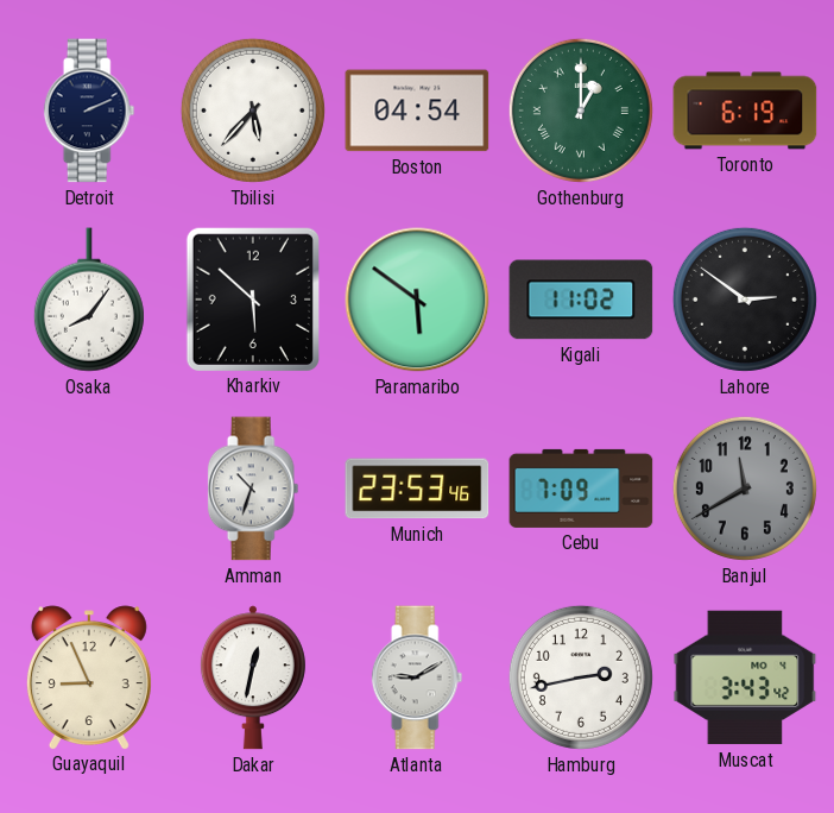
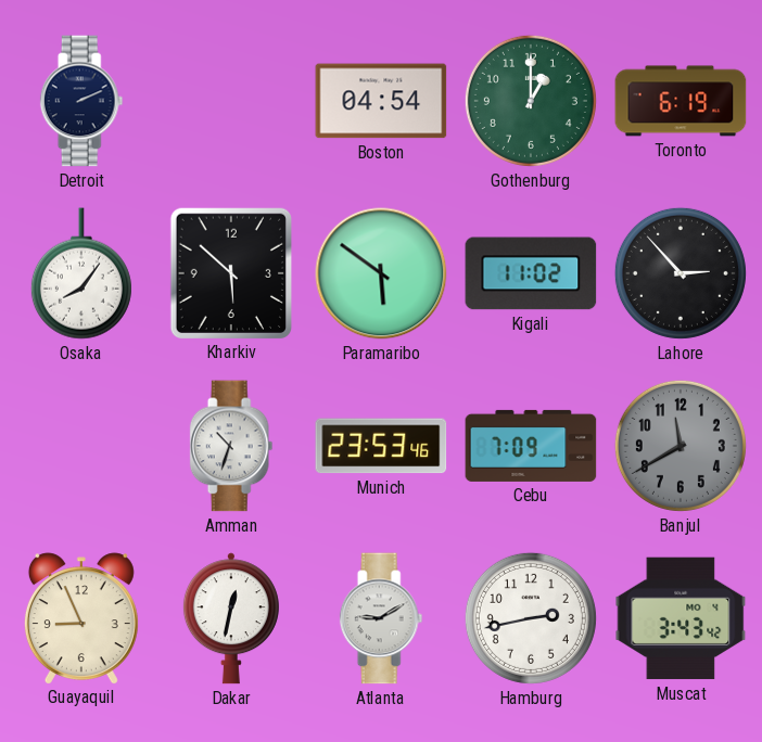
Tbilisi: 5:37 -> none (253, 111)
Gothenburg numerals: Roman -> Arabic (531, 101)
Lahore: 2:51 -> 2:53 (681, 273)
